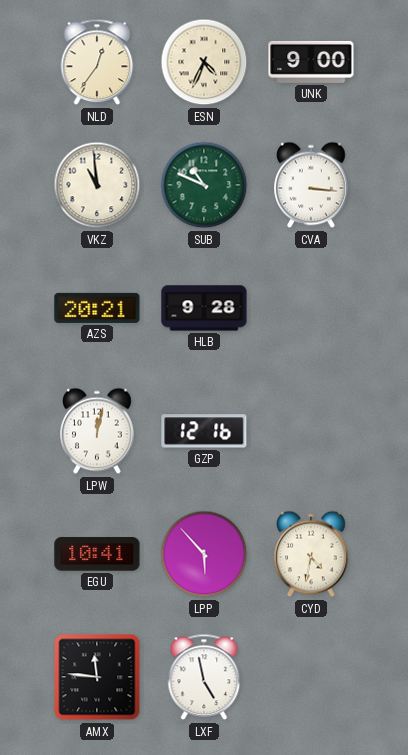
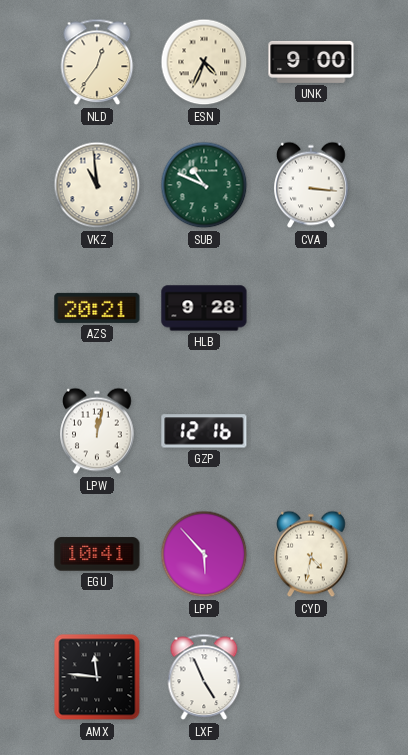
LXF: 4:58 -> 4:56 (204, 677)
